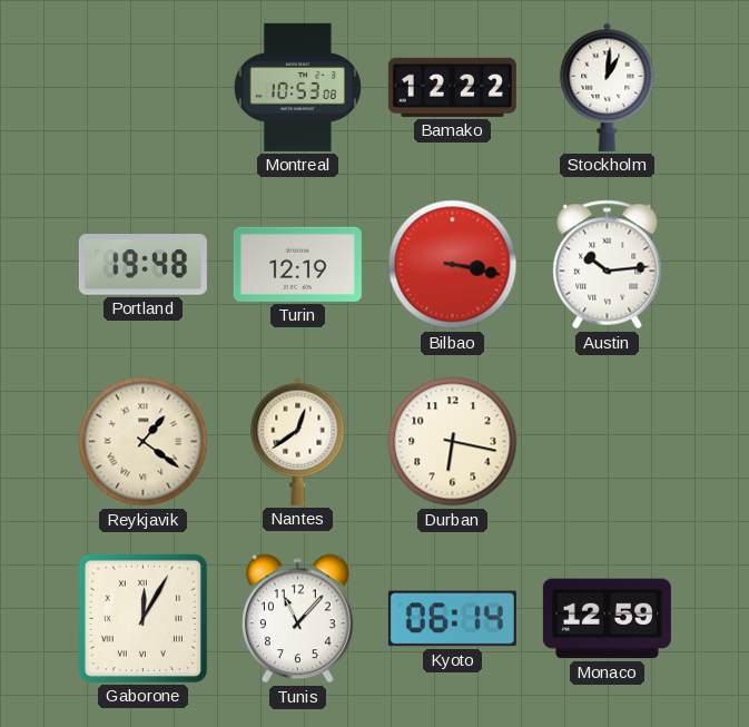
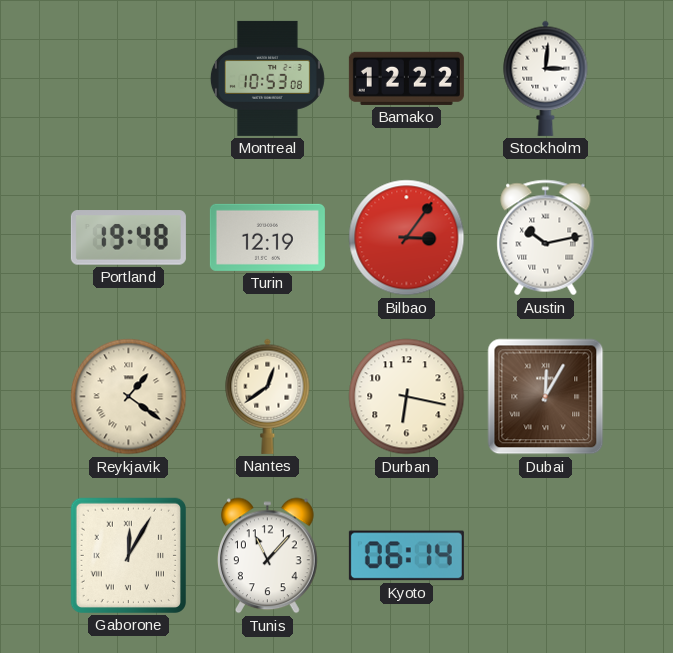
Stockholm: 1:01 -> 3:01 (546, 78)
Bilbao: 3:17 -> 3:06 (407, 238)
Austin: 10:14 -> 10:13 (546, 238)
Dubai: none -> 12:05 (546, 397)
Monaco: 12:59 -> none (607, 619)
